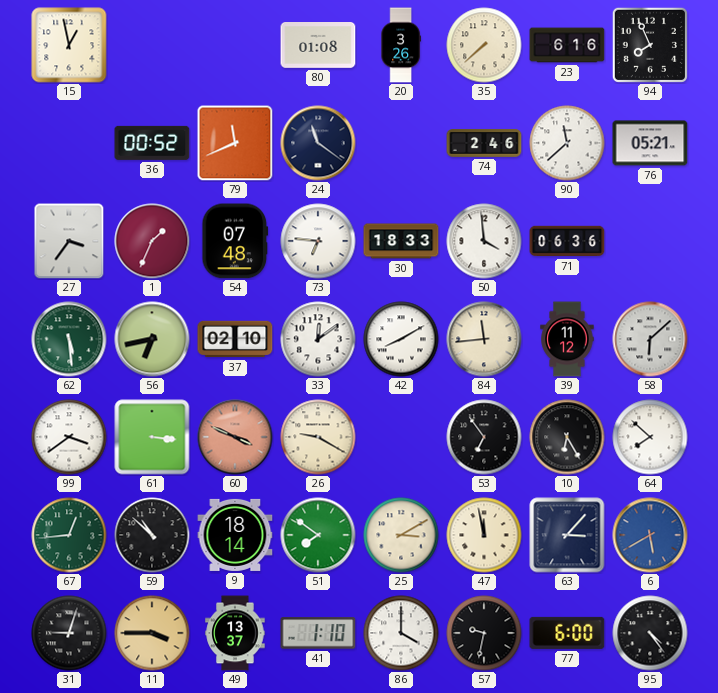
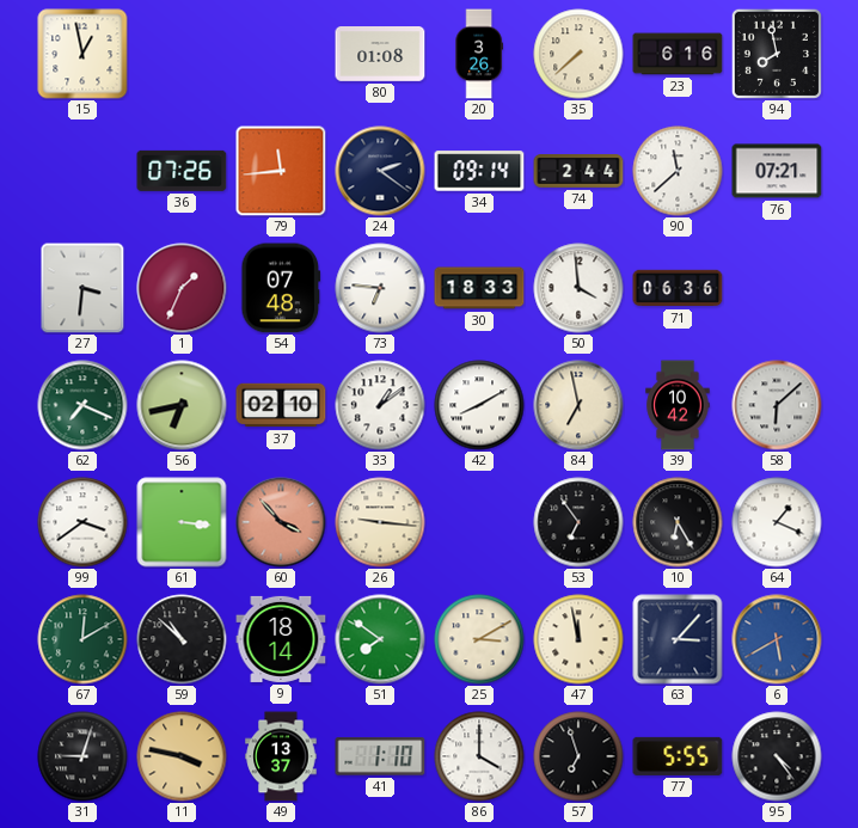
94: 7:56 -> 7:58 (777, 54)
36: 00:52 -> 07:26 (182, 171)
79: 11:41 -> 11:44 (281, 171)
24: 11:21 -> 2:21 (380, 171)
34: none -> 09:14 (479, 171)
74: 2:46 -> 2:44 (578, 171)
76: 05:21 -> 07:21 (777, 171)
27: 3:36 -> 3:31 (82, 288)
62: 5:29 -> 7:19 (82, 405)
33: 12:09 -> 1:09 (380, 405)
84: 11:44 -> 6:58 (578, 405)
39: 11:12 -> 10:42 (678, 405)
60: 3:49 -> 3:53 (281, 522)
26: 9:20 -> 9:16 (380, 522)
64: 7:52 -> 1:19 (777, 522)
67: 12:44 -> 12:10 (82, 639)
11: 3:45 -> 3:47 (182, 756)
57: 9:32 -> 6:57 (578, 756)
77: 6:00 -> 5:55 (678, 756)
